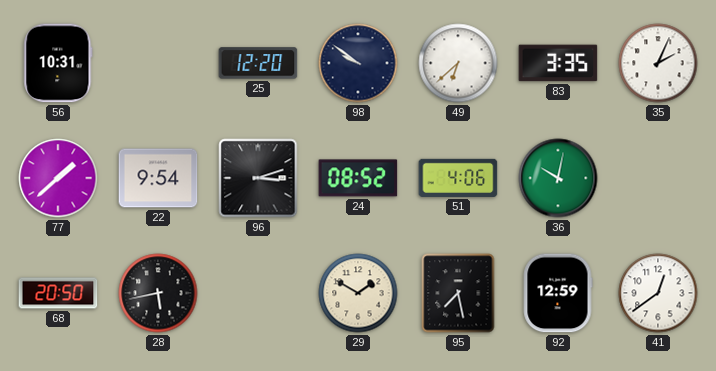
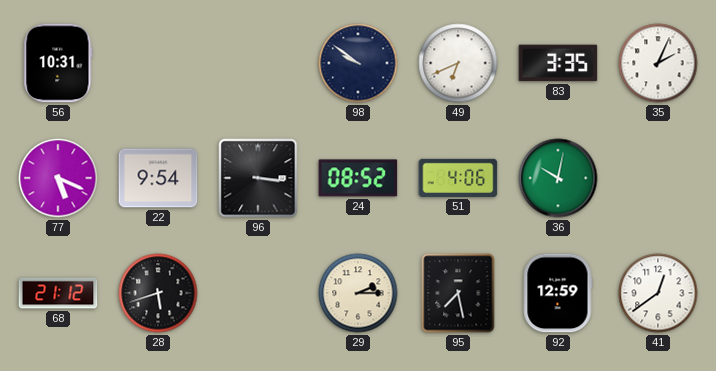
25: 12:20 -> none (258, 63)
49: 6:38 -> 6:41 (458, 63)
77: 1:38 -> 5:19 (58, 178)
96: 3:12 -> 3:16 (258, 178)
68: 20:50 -> 21:12 (58, 293)
28: 5:43 -> 5:42 (158, 293)
29: 1:50 -> 2:15 (358, 293)
